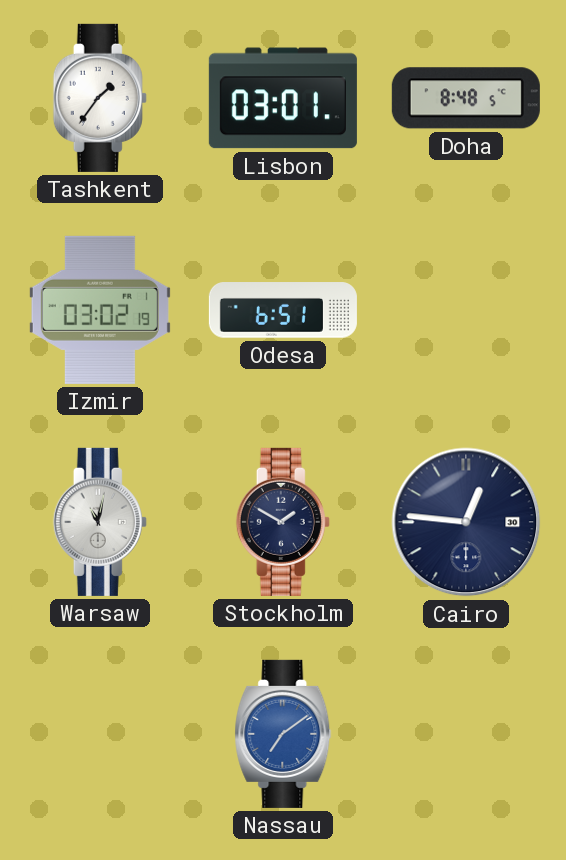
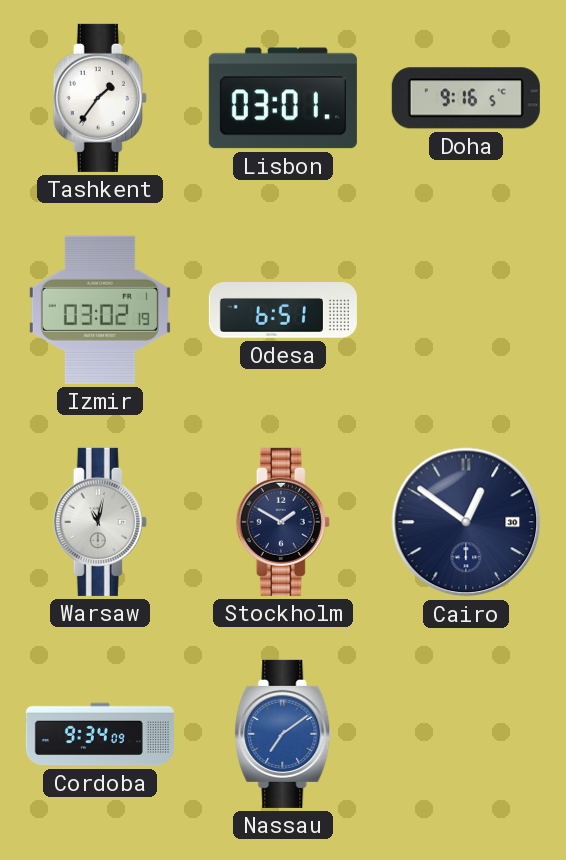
Doha: 8:48 -> 9:16 (466, 98)
Cairo: 12:46 -> 12:51 (466, 522)
Cordoba: none -> 9:34 (100, 734)
